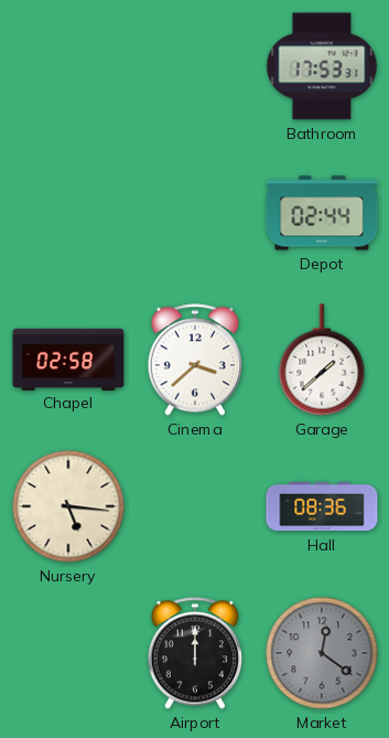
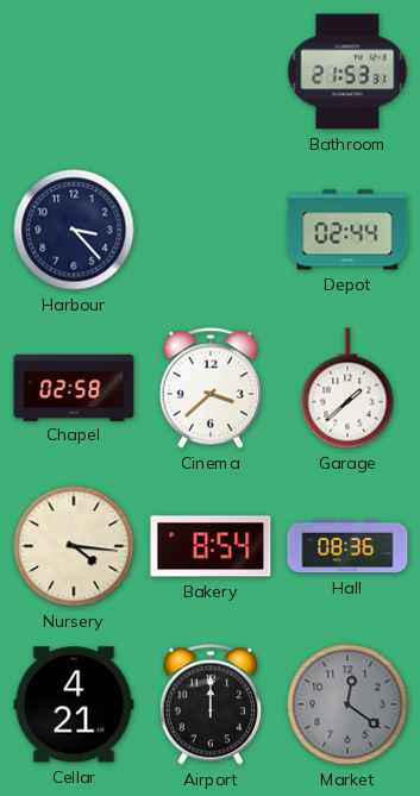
Bathroom: 17:53 -> 21:53 (347, 71)
Harbour: none -> 3:23 (74, 230)
Nursery: 5:16 -> 4:16 (74, 546)
Bakery: none -> 8:54 (211, 546)
Cellar: none -> 4:21 (74, 704)
